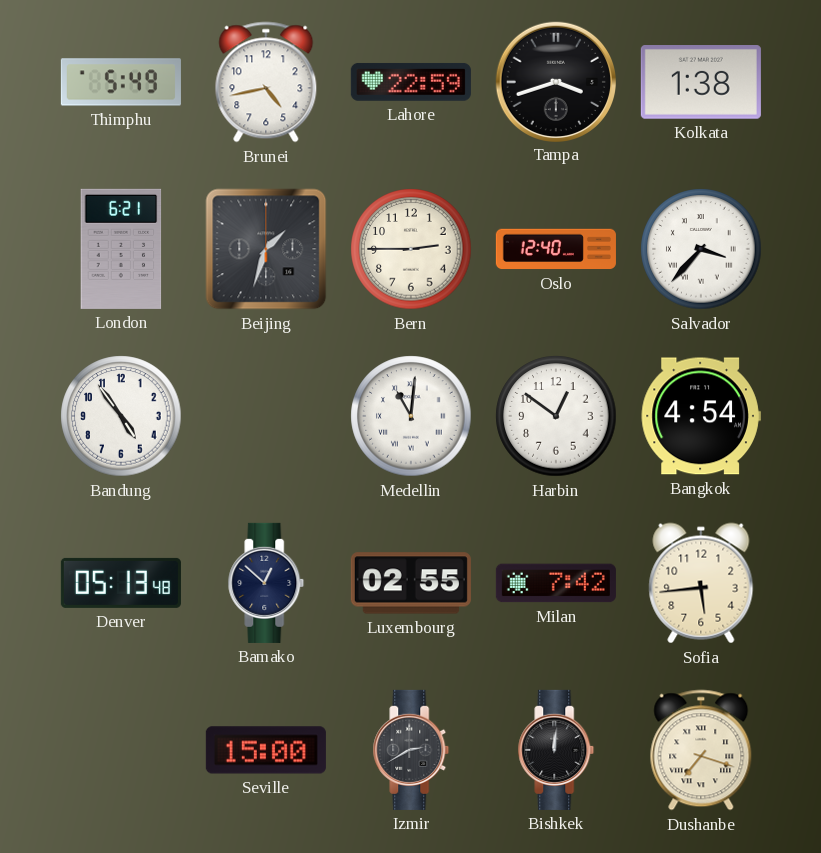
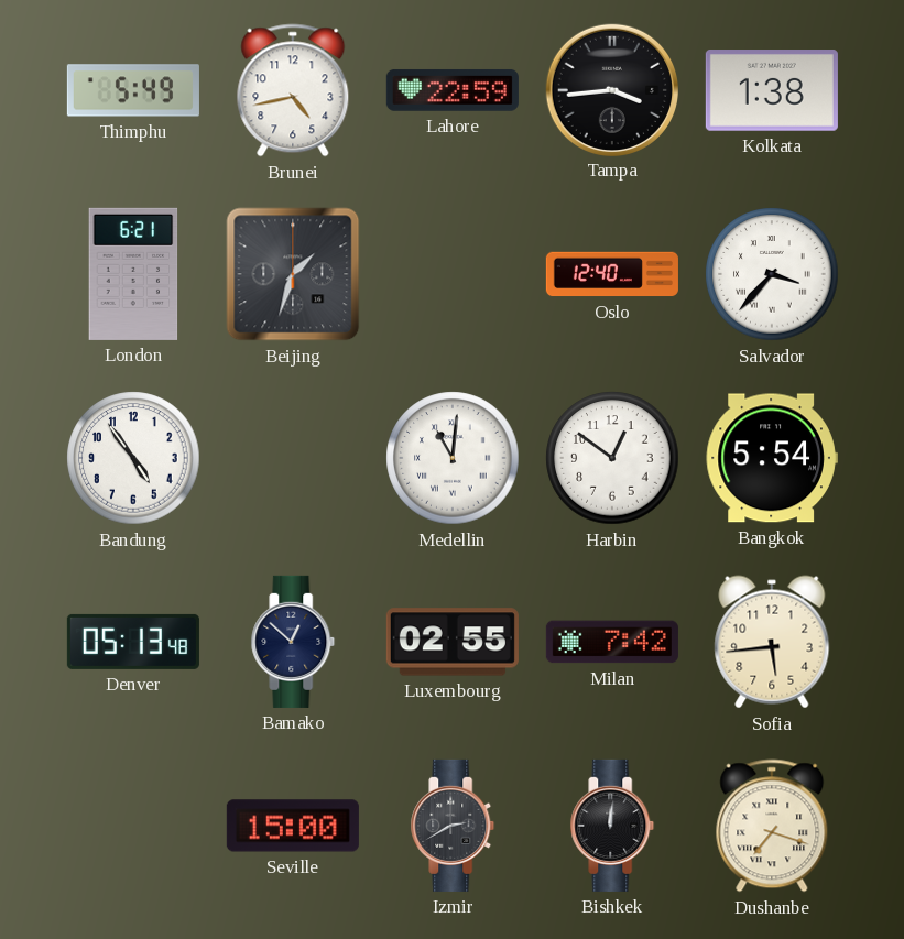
Tampa: 3:42 -> 3:44 (611, 89)
Bern: 2:45 -> none (411, 249)
Bangkok: 4:54 -> 5:54 (772, 458)
